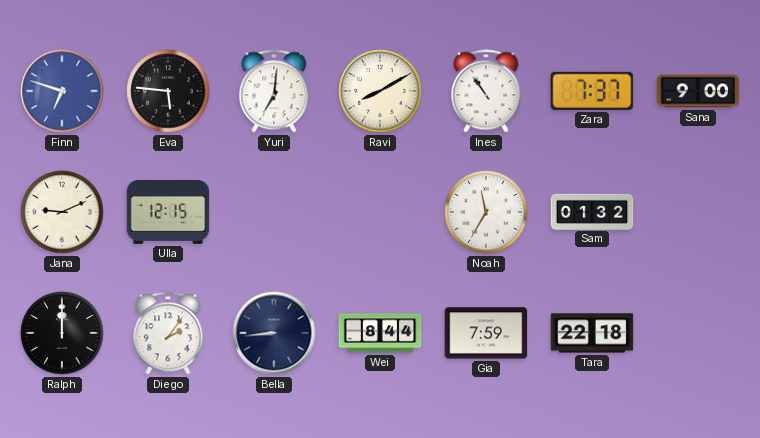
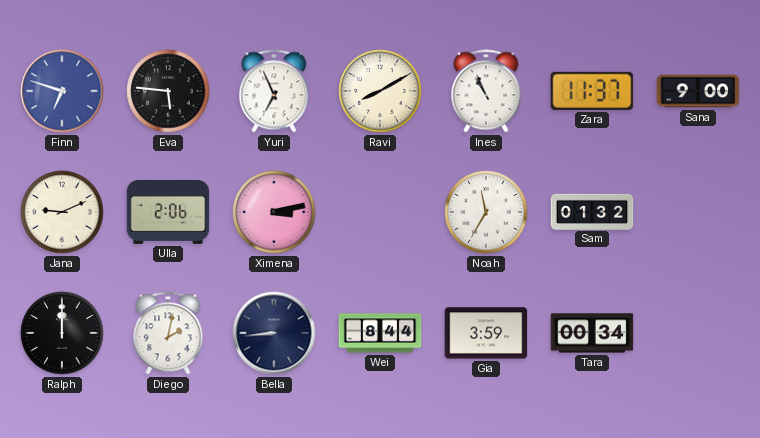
Yuri: 7:01 -> 6:56 (274, 91)
Ines: 10:54 -> 10:56 (486, 91)
Zara: 7:37 -> 11:37 (592, 91)
Ulla: 12:15 -> 2:06 (168, 212)
Ximena: none -> 3:13 (274, 212)
Diego: 2:06 -> 2:02 (168, 333)
Gia: 7:59 -> 3:59 (486, 333)
Tara: 22:18 -> 00:34 (592, 333)
